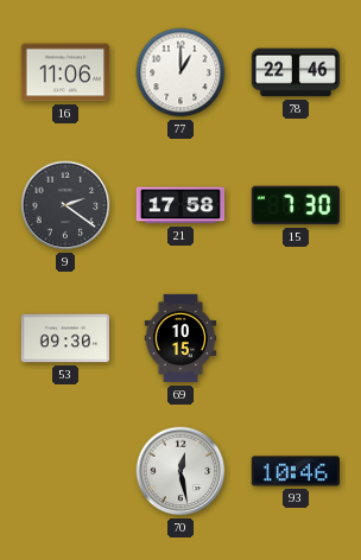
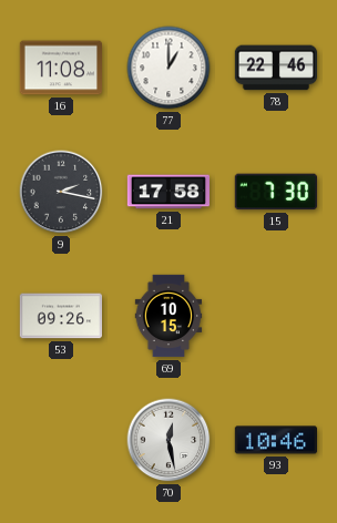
16: 11:06 -> 11:08 (60, 68)
9: 2:21 -> 2:17 (61, 192)
53: 09:30 -> 09:26 (60, 316)
